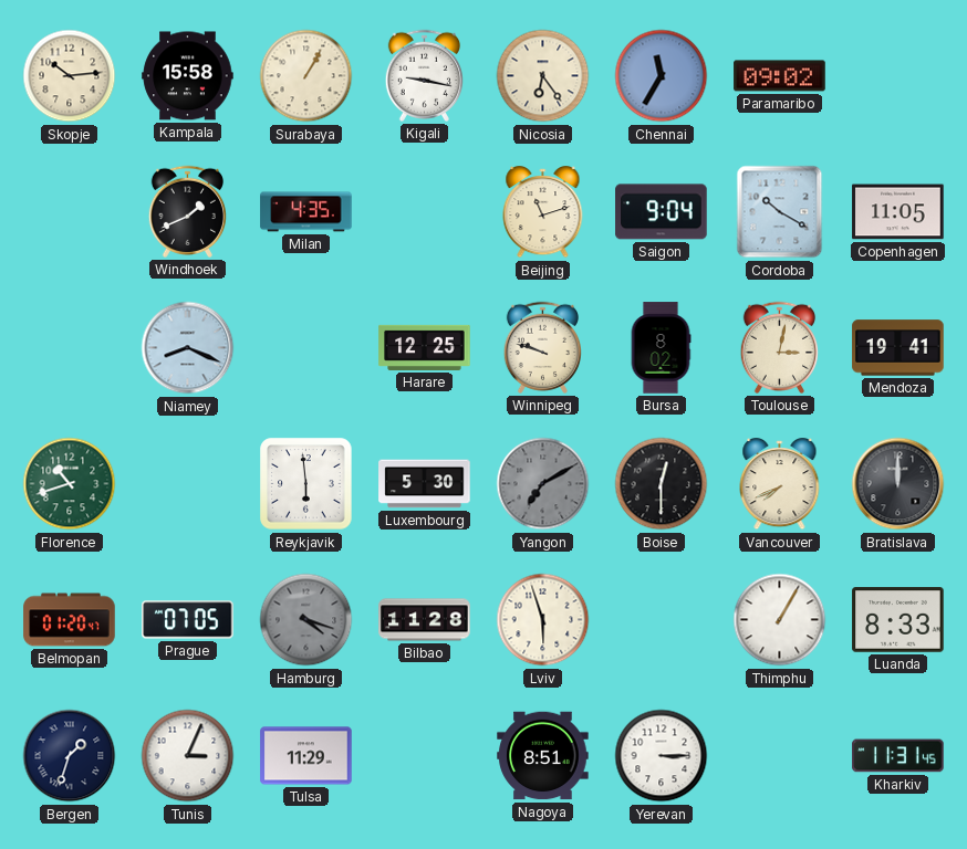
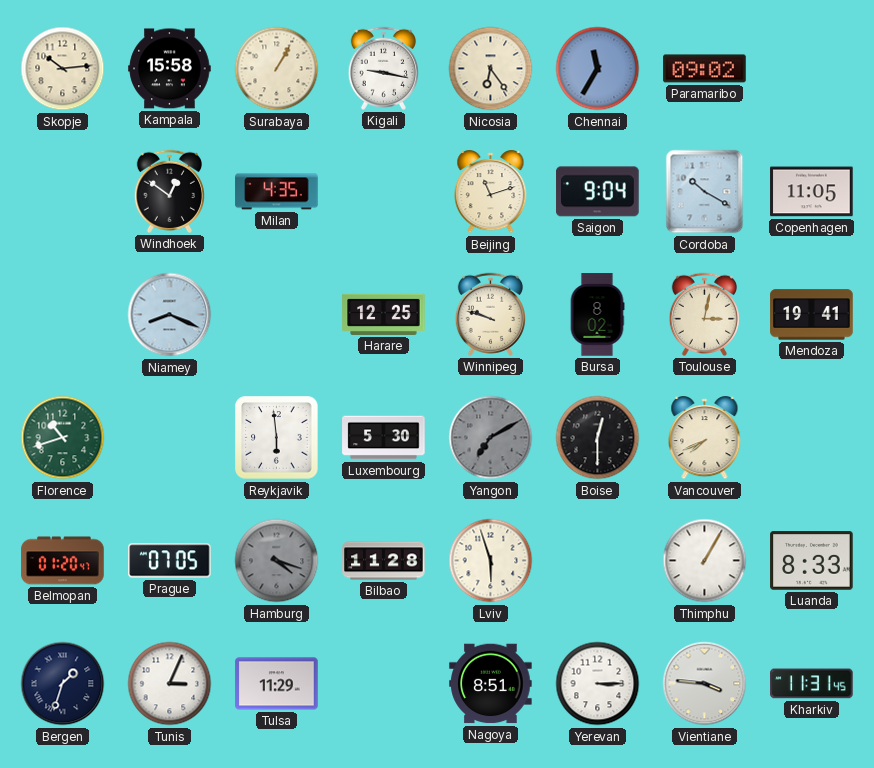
Windhoek: 1:41 -> 12:51 (169, 191)
Bratislava: 12:00 -> none (898, 484)
Vientiane: none -> 3:46 (705, 684)
